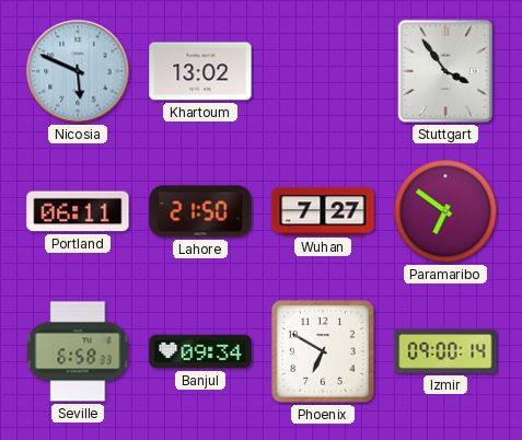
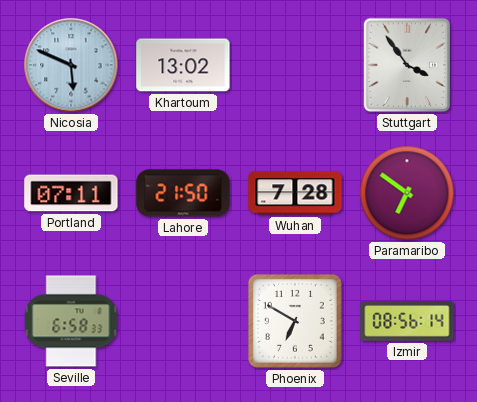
Portland: 06:11 -> 07:11 (71, 193)
Wuhan: 7:27 -> 7:28 (295, 193)
Banjul: 09:34 -> none (200, 351)
Izmir: 09:00 -> 08:56 (407, 322)
